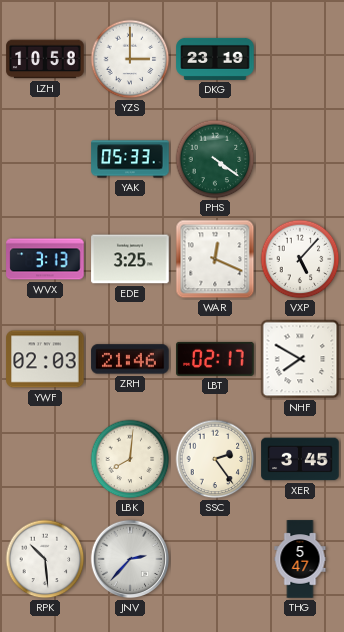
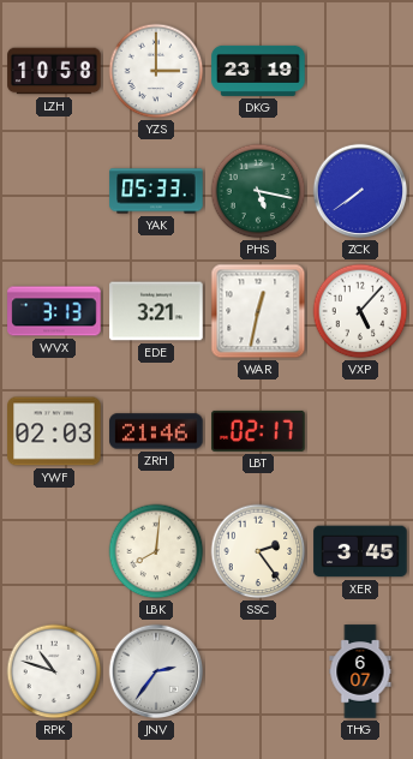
PHS: 4:21 -> 5:17 (258, 191)
ZCK: none -> 7:39 (360, 191)
EDE: 3:25 -> 3:21 (156, 311)
WAR: 12:19 -> 12:32 (258, 311)
NHF: 7:50 -> none (300, 359)
RPK: 10:29 -> 10:48 (54, 671)
JNV: 2:37 -> 2:36 (156, 671)
THG: 5:47 -> 6:07 (360, 671)
